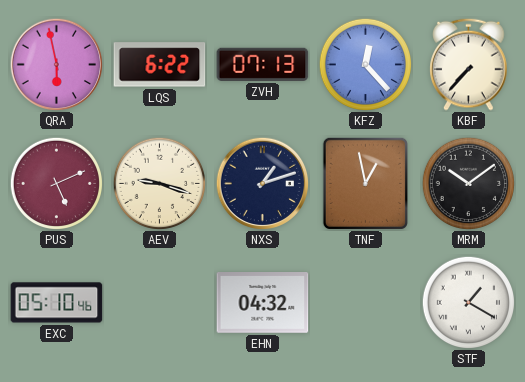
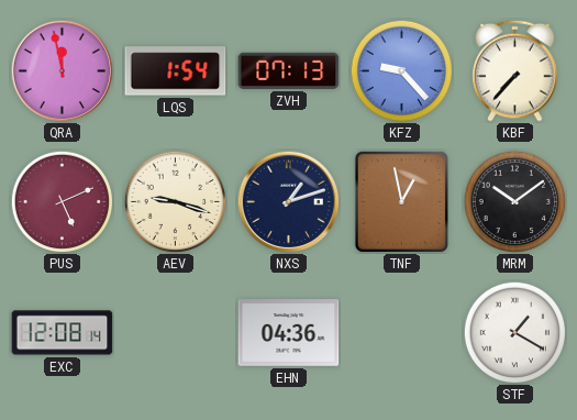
QRA: 5:58 -> 11:58 (62, 70)
LQS: 6:22 -> 1:54 (176, 71)
KFZ: 12:23 -> 9:23 (401, 70)
EXC: 05:10 -> 12:08 (63, 333)
EHN: 04:32 -> 04:36 (289, 333)
